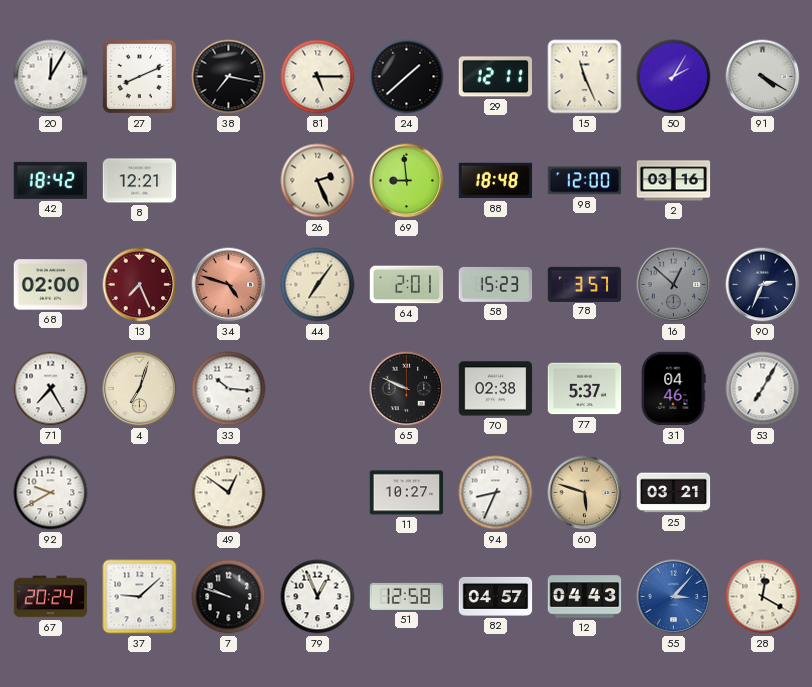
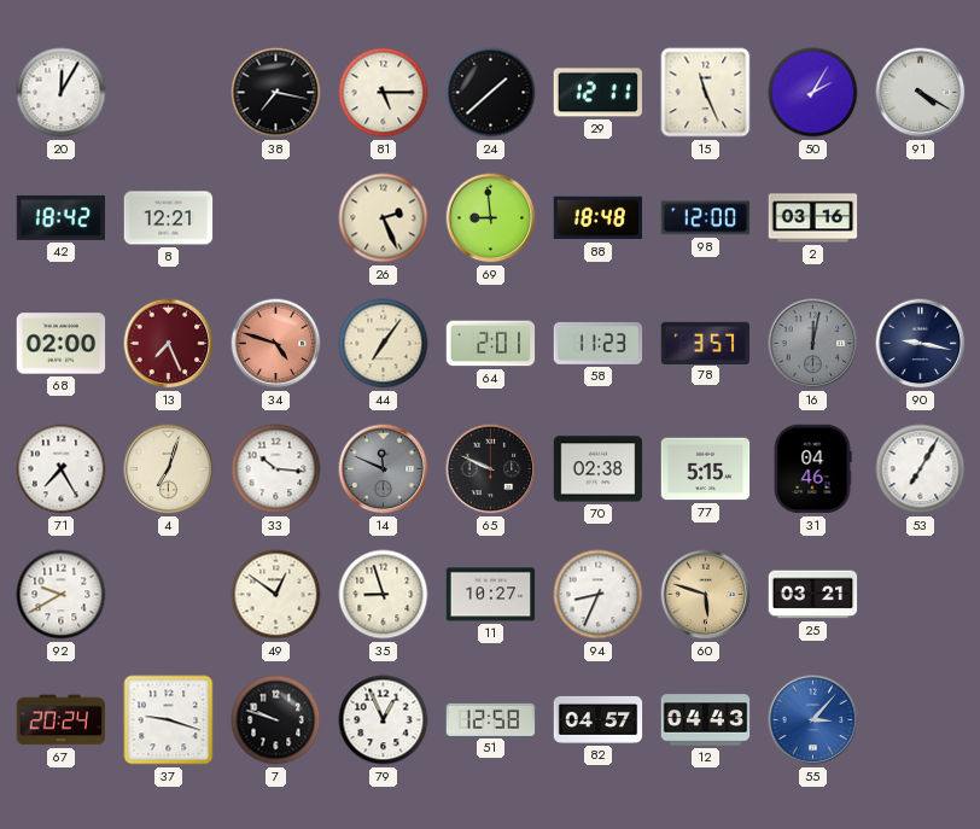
27: 8:11 -> none (139, 76)
58: 15:23 -> 11:23 (599, 343)
16: 12:52 -> 12:02 (813, 344)
90: 2:34 -> 9:17 (921, 344)
14: none -> 11:49 (384, 469)
77: 5:37 -> 5:15 (706, 469)
35: none -> 8:57 (384, 595)
37: 9:08 -> 9:18 (169, 720)
28: 12:20 -> none (763, 597)
